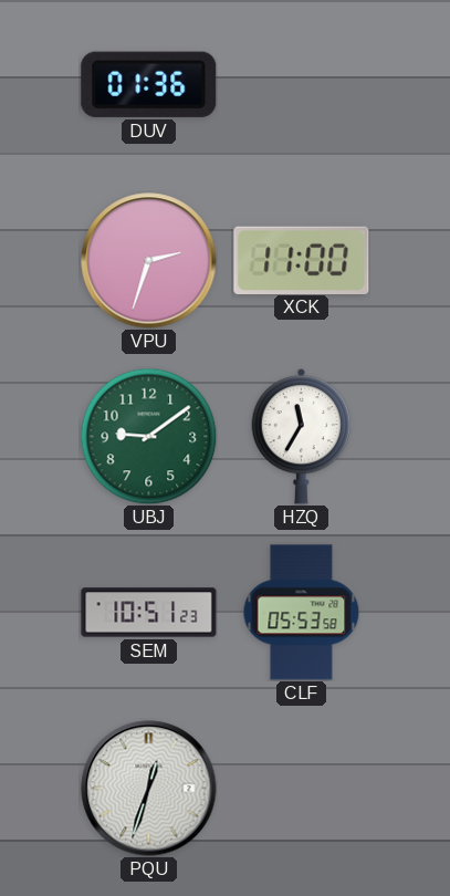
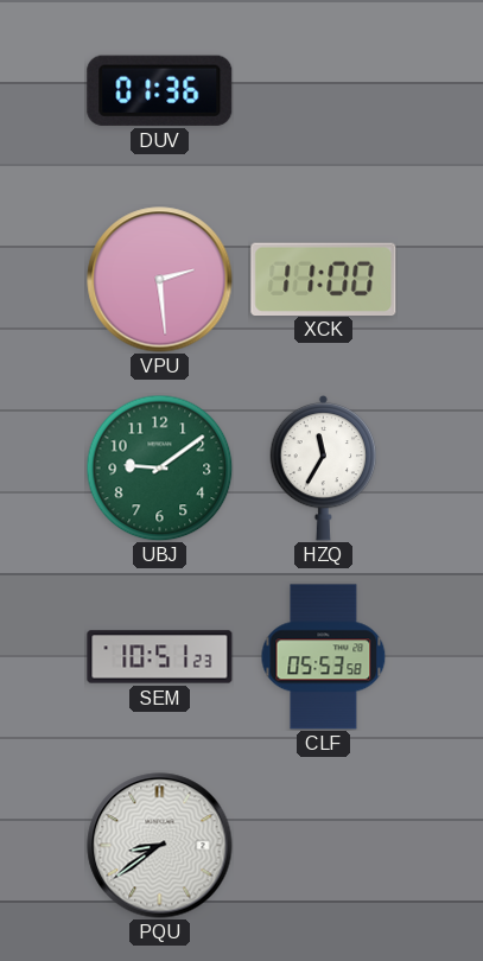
VPU: 2:33 -> 2:29 (160, 280)
PQU: 12:33 -> 8:39 (160, 846)
